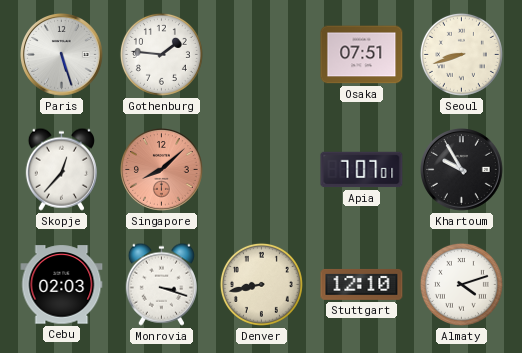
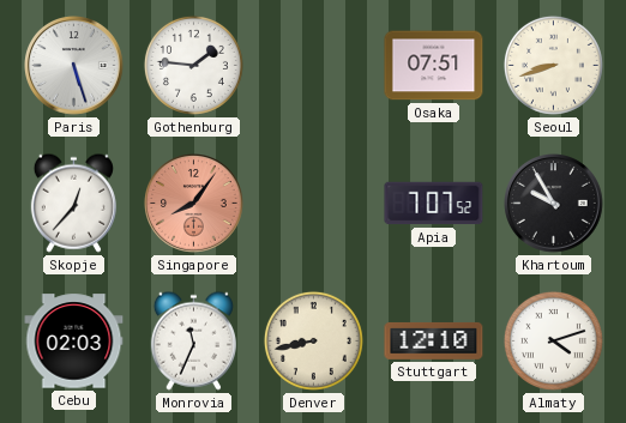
Singapore: 8:08 -> 8:06 (194, 204)
Apia: 7:07:01 -> 7:07:52 (434, 204)
Monrovia: 3:18 -> 11:34 (193, 340)
